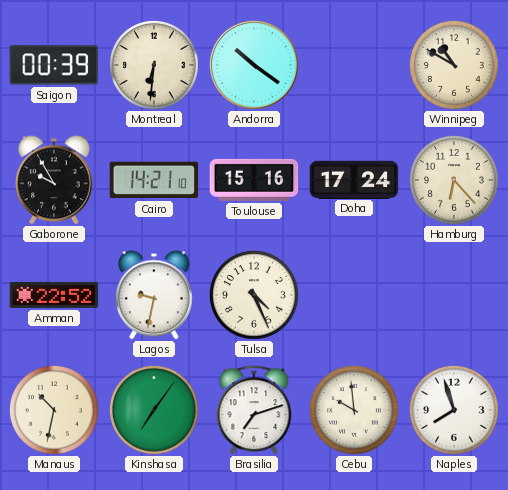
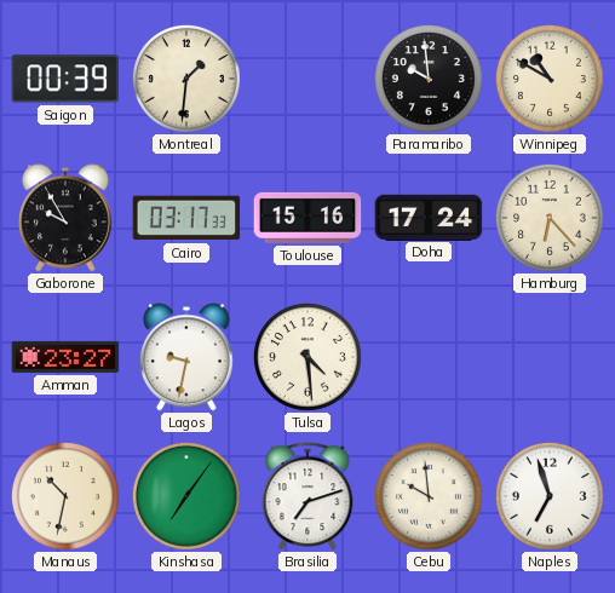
Montreal: 6:31 -> 1:31 (186, 79)
Andorra: 10:21 -> none (254, 65)
Paramaribo: none -> 9:59 (429, 79)
Cairo: 14:21 -> 03:17 (186, 218)
Amman: 22:52 -> 23:27 (65, 357)
Tulsa: 4:26 -> 4:29 (307, 357)
Naples: 7:57 -> 6:57 (550, 496)
